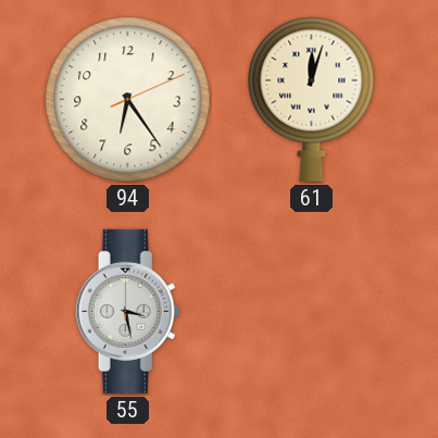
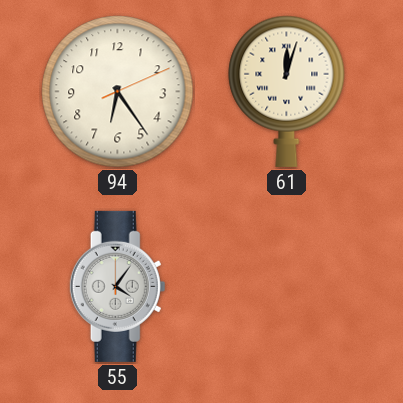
55: 3:28 -> 4:06 (118, 286)
